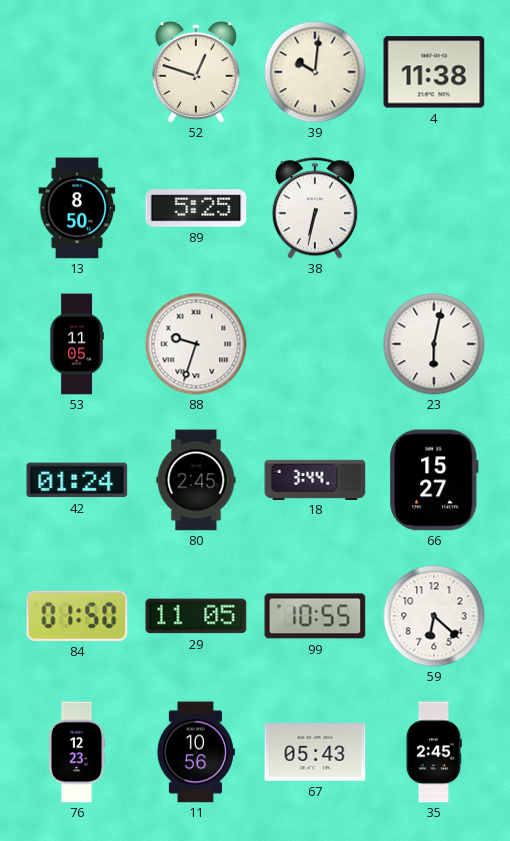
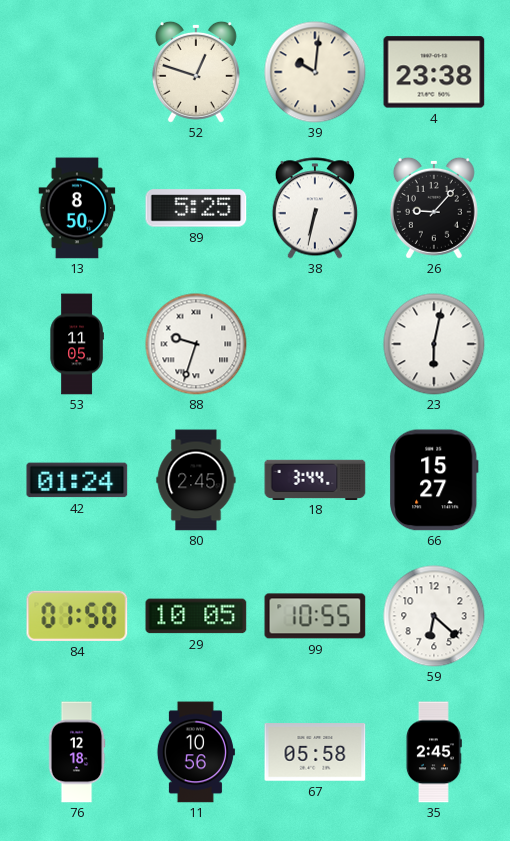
4: 11:38 -> 23:38 (434, 72)
26: none -> 9:07 (434, 208)
29: 11:05 -> 10:05 (196, 616)
76: 12:23 -> 12:18 (77, 752)
67: 05:43 -> 05:58 (315, 752)
